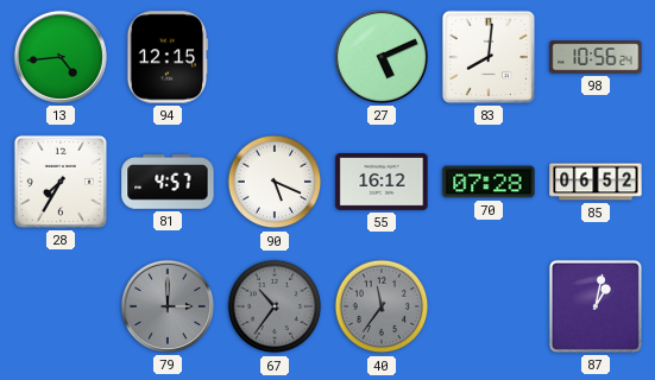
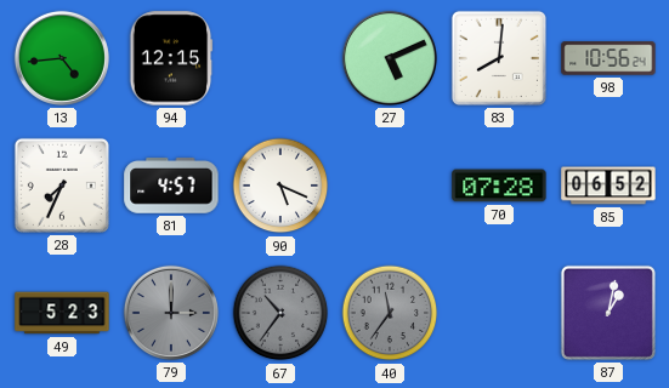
28: 7:35 -> 7:34 (62, 186)
55: 16:12 -> none (382, 183)
49: none -> 5:23 (62, 313)
